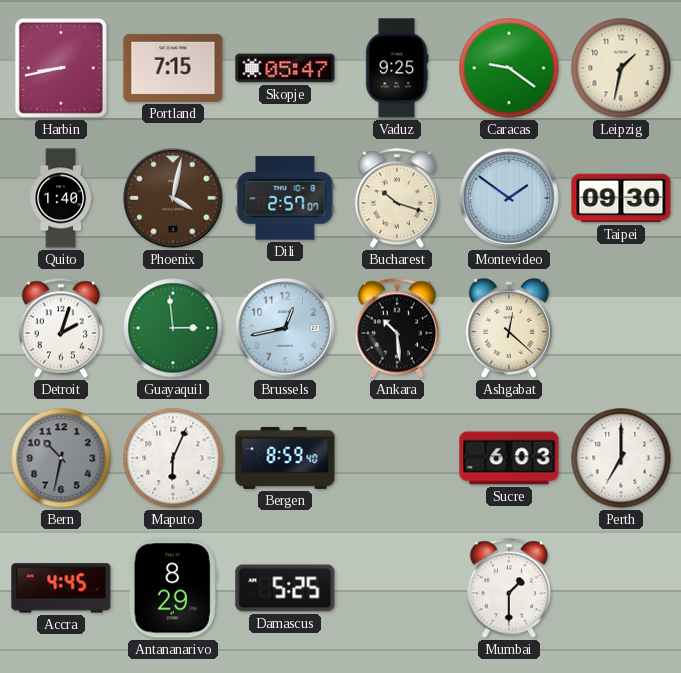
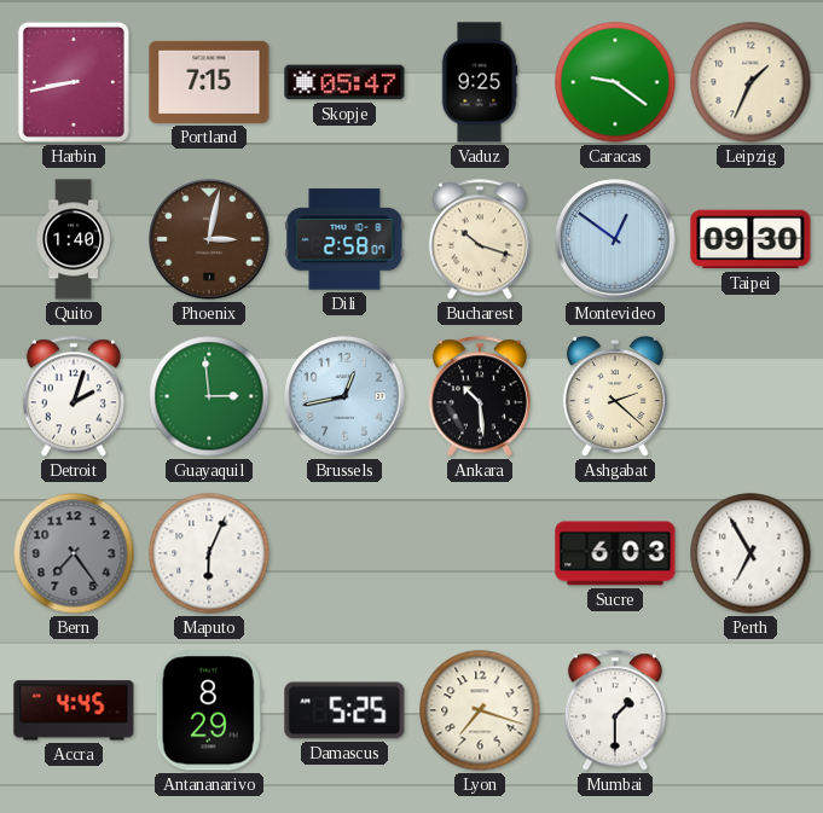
Leipzig: 1:32 -> 1:34 (750, 82)
Phoenix: 4:02 -> 3:02 (209, 239)
Dili: 2:57 -> 2:58 (344, 239)
Montevideo: 1:51 -> 12:51 (615, 239)
Ashgabat: 12:22 -> 2:22 (615, 397)
Bern: 10:32 -> 7:24 (74, 553)
Bergen: 8:59 -> none (285, 458)
Perth: 7:00 -> 6:55 (750, 553)
Lyon: none -> 7:18 (480, 710)
